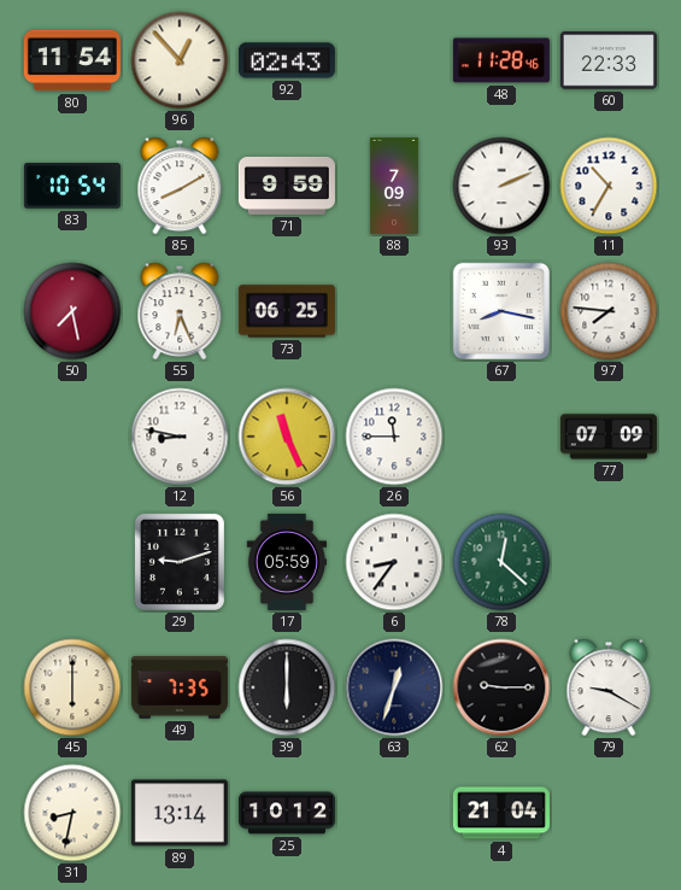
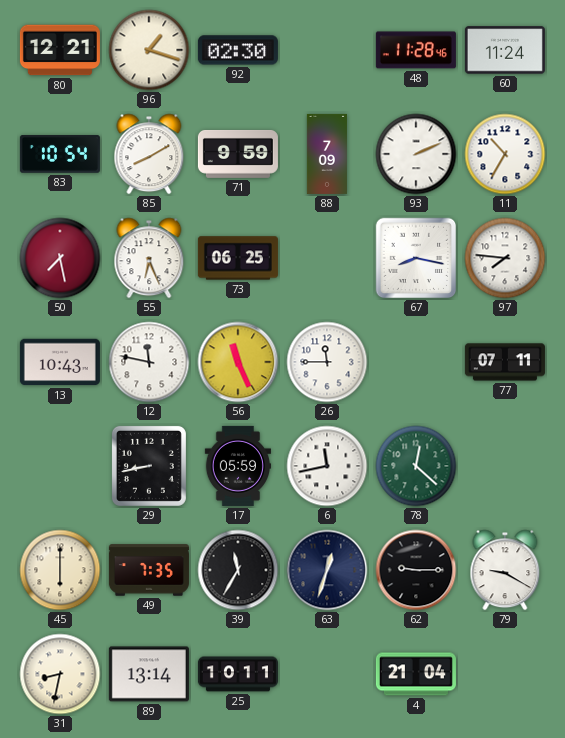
80: 11:54 -> 12:21 (60, 50)
96: 12:53 -> 1:18 (149, 50)
92: 02:43 -> 02:30 (238, 50)
60: 22:33 -> 11:24 (505, 50)
13: none -> 10:43 (60, 362)
12: 8:47 -> 11:47 (149, 362)
77: 07:09 -> 07:11 (505, 362)
29: 9:12 -> 8:43 (149, 466)
6: 8:36 -> 11:43 (327, 466)
39: 6:00 -> 11:35 (238, 570)
25: 10:12 -> 10:11 (238, 674)
